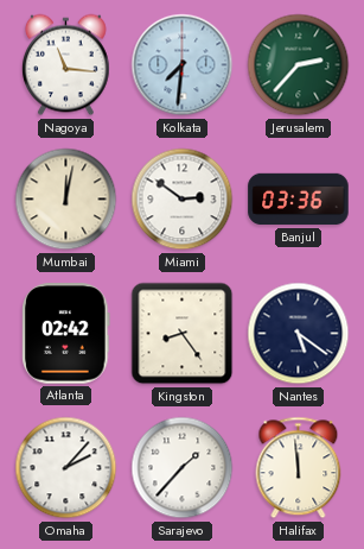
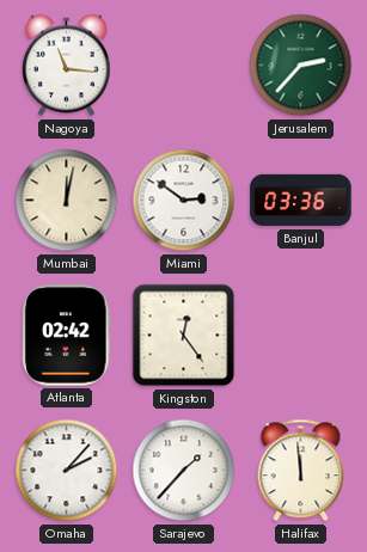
Kolkata: 7:31 -> none (183, 65)
Kingston: 8:24 -> 12:24 (184, 336)
Nantes: 5:21 -> none (299, 334)
